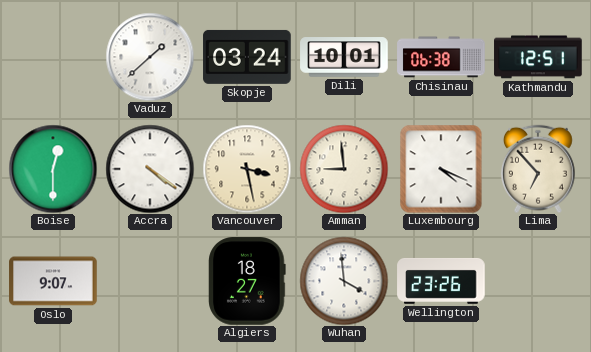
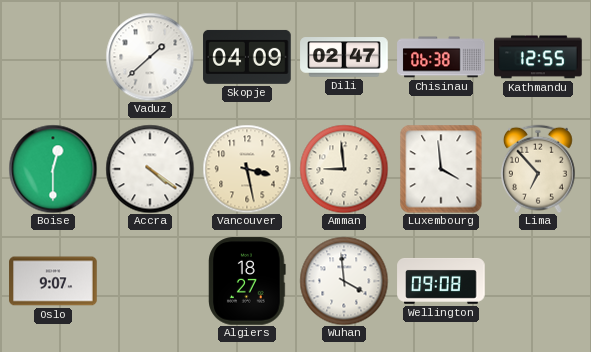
Skopje: 03:24 -> 04:09 (247, 57)
Dili: 10:01 -> 02:47 (344, 57)
Kathmandu: 12:51 -> 12:55 (538, 57)
Luxembourg: 4:19 -> 3:59 (441, 169)
Wellington: 23:26 -> 09:08 (441, 281)
